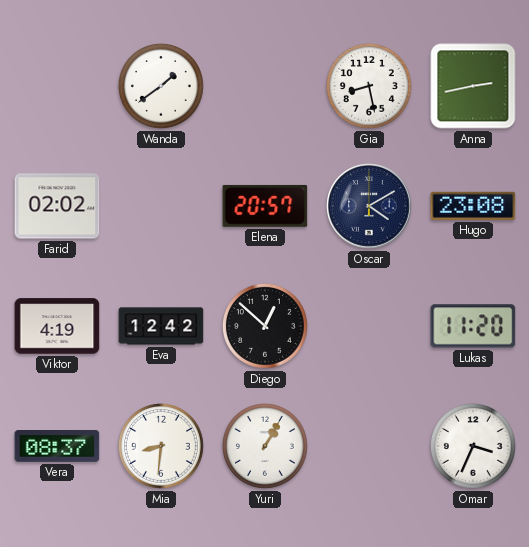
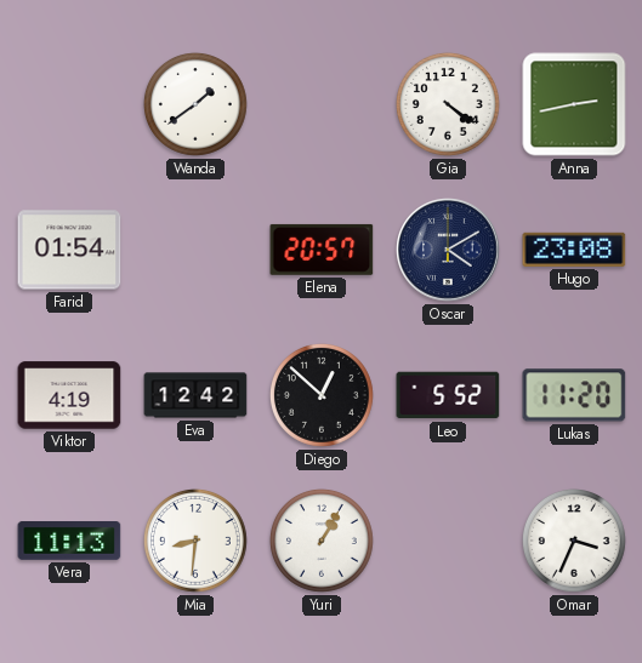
Gia: 8:28 -> 4:21 (448, 104)
Farid: 02:02 -> 01:54 (69, 250)
Leo: none -> 5:52 (448, 395)
Vera: 08:37 -> 11:13 (69, 542)
